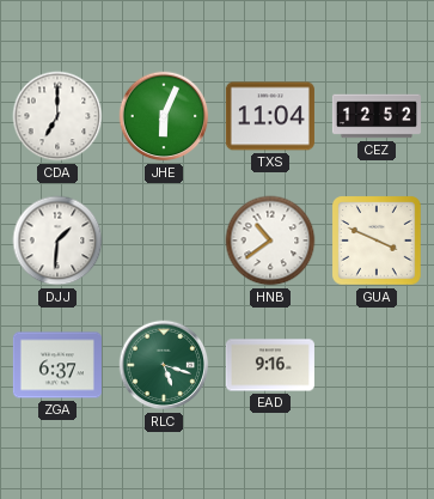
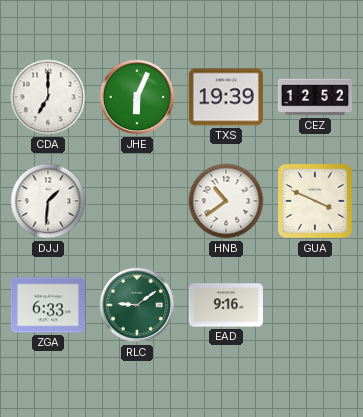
TXS: 11:04 -> 19:39 (226, 97)
ZGA: 6:37 -> 6:33 (48, 305)
RLC: 5:18 -> 9:09 (137, 305)
